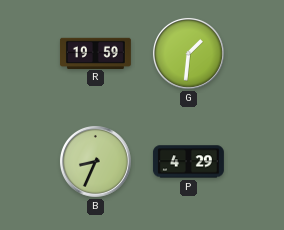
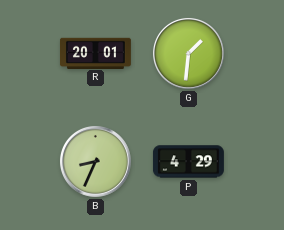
R: 19:59 -> 20:01 (95, 53)
